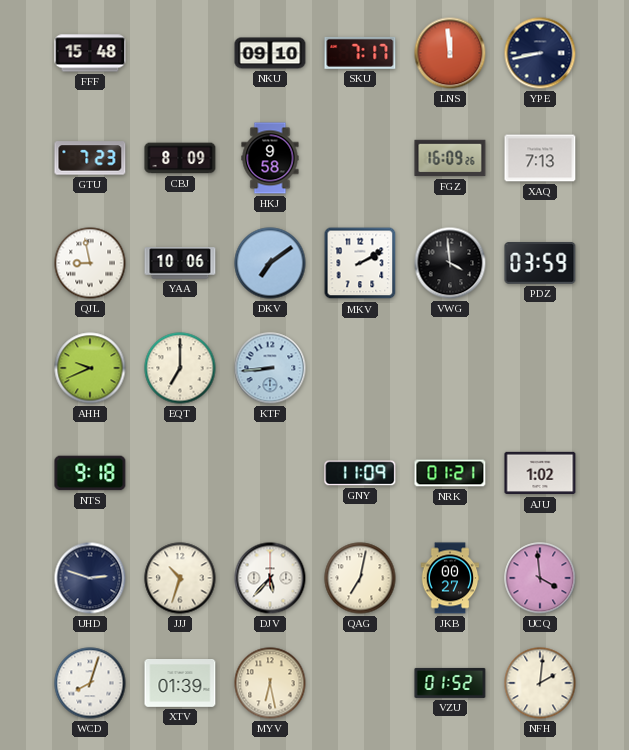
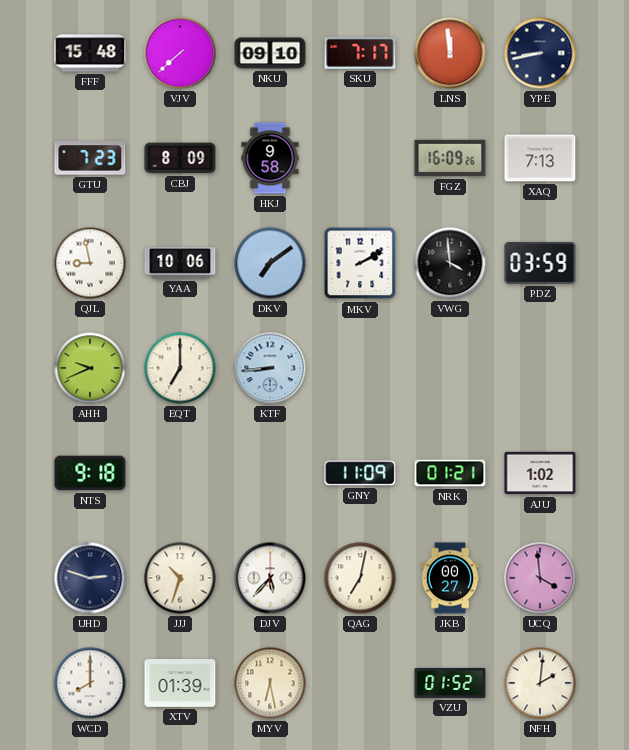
VJV: none -> 7:38 (180, 53)
WCD: 8:03 -> 8:00 (90, 683)
